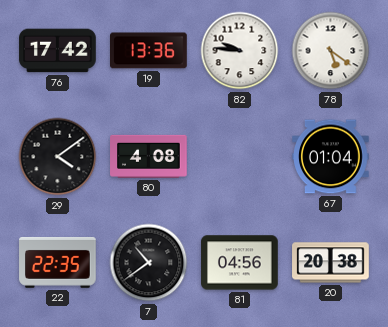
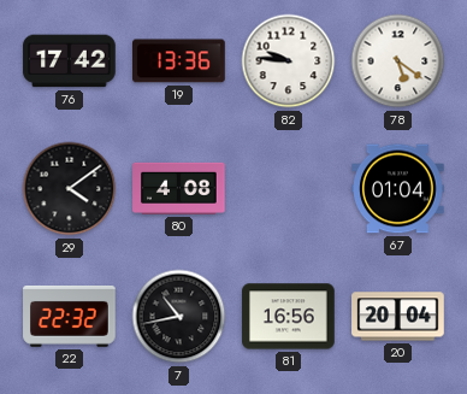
22: 22:35 -> 22:32 (70, 316)
7: 10:39 -> 10:43 (179, 317)
81: 04:56 -> 16:56 (289, 317)
20: 20:38 -> 20:04 (398, 317)
